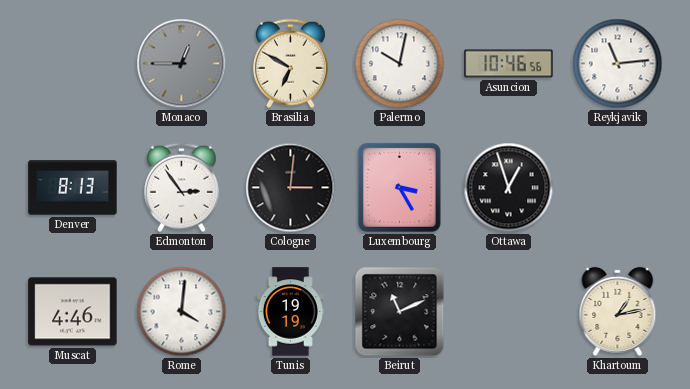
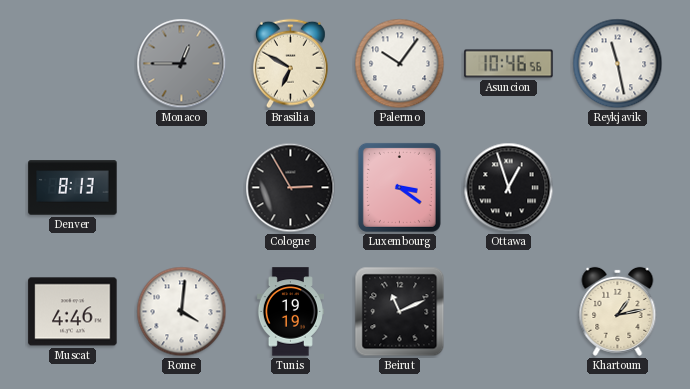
Palermo: 10:02 -> 10:06 (400, 64)
Reykjavik: 11:14 -> 11:28 (618, 64)
Edmonton: 2:54 -> none (181, 188)
Cologne: 3:01 -> 2:55 (291, 188)
Luxembourg: 3:25 -> 3:21 (399, 187)
